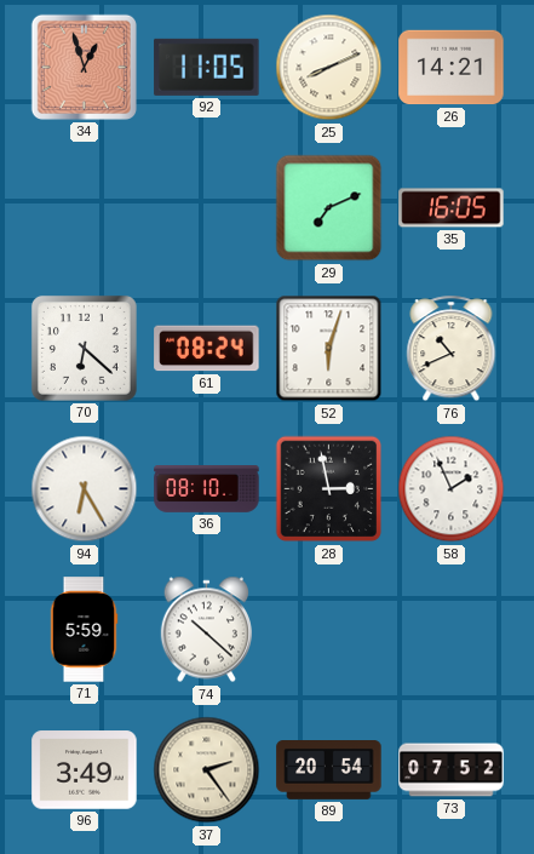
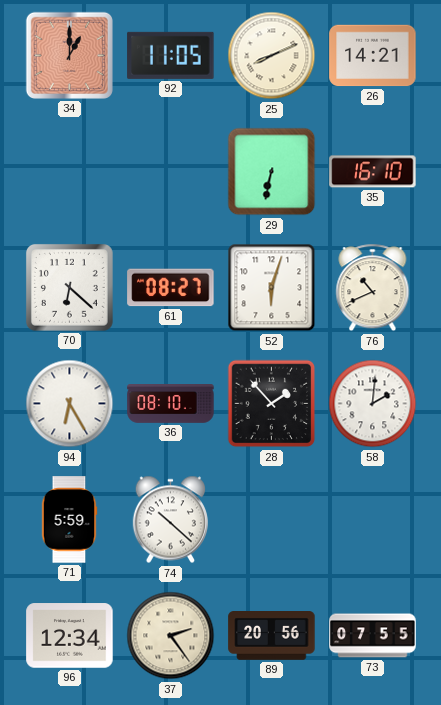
34: 12:57 -> 1:00 (69, 55)
29: 7:11 -> 6:32 (272, 172)
35: 16:05 -> 16:10 (373, 172)
61: 08:24 -> 08:27 (171, 288)
28: 2:58 -> 1:53 (272, 404)
58: 1:56 -> 2:01 (373, 404)
96: 3:49 -> 12:34 (70, 636)
89: 20:54 -> 20:56 (272, 636)
73: 07:52 -> 07:55 (373, 636)
